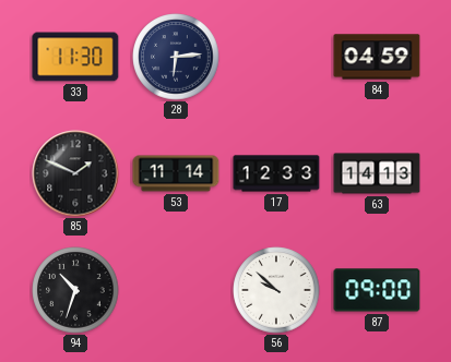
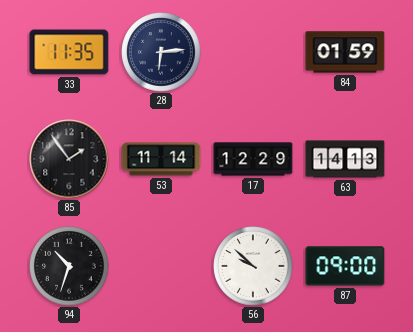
33: 11:30 -> 11:35 (69, 52)
84: 04:59 -> 01:59 (345, 52)
85: 1:49 -> 1:54 (69, 159)
17: 12:33 -> 12:29 (253, 159)
